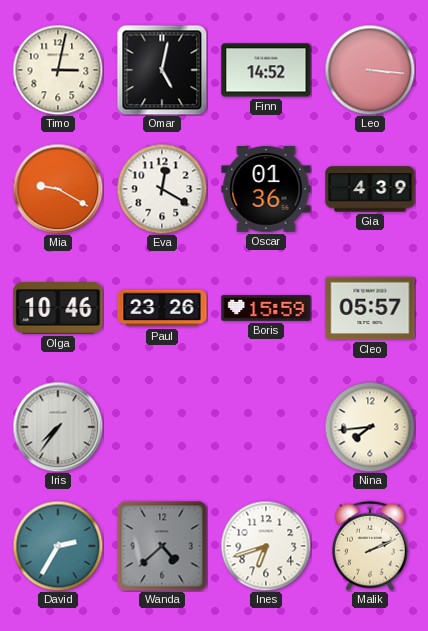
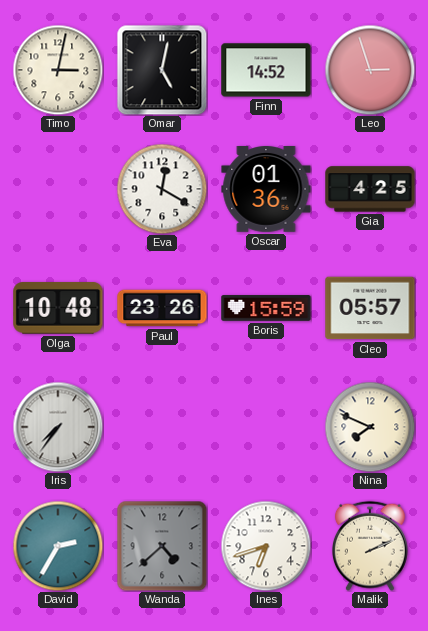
Leo: 3:16 -> 2:57 (370, 70)
Mia: 9:20 -> none (58, 189)
Gia: 4:39 -> 4:25 (370, 189)
Olga: 10:46 -> 10:48 (58, 308)
Nina: 7:44 -> 7:49 (370, 427)
